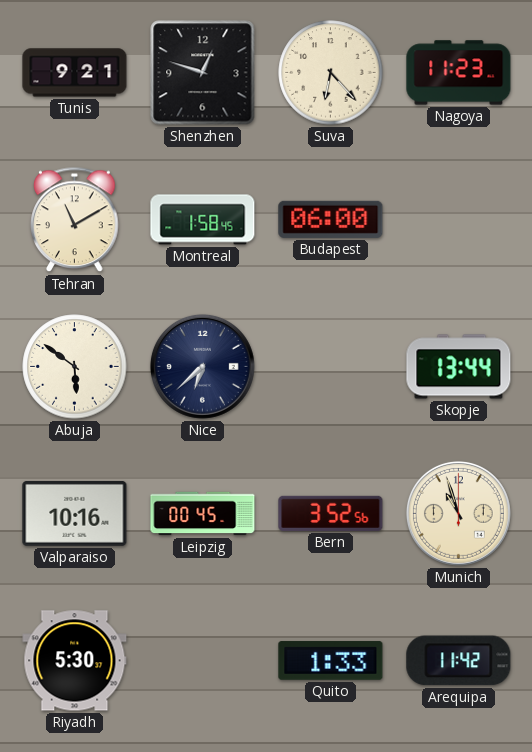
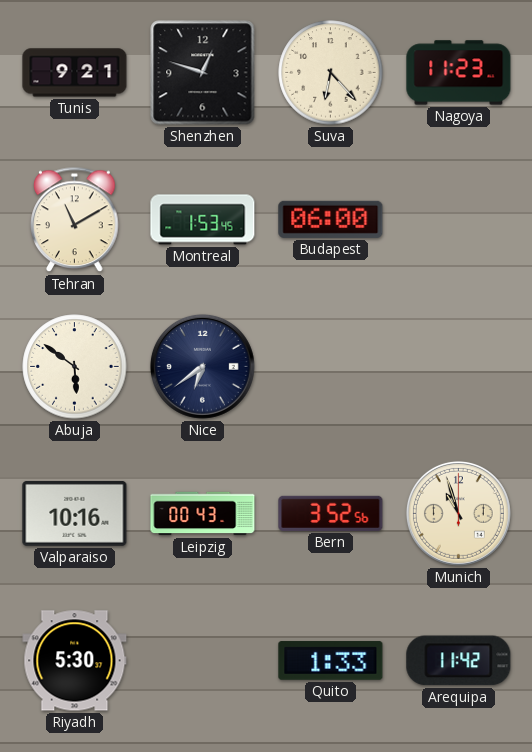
Montreal: 1:58 -> 1:53 (203, 220)
Nice: 6:38 -> 6:39 (202, 366)
Skopje: 13:44 -> none (459, 367)
Leipzig: 00:45 -> 00:43 (203, 514)
